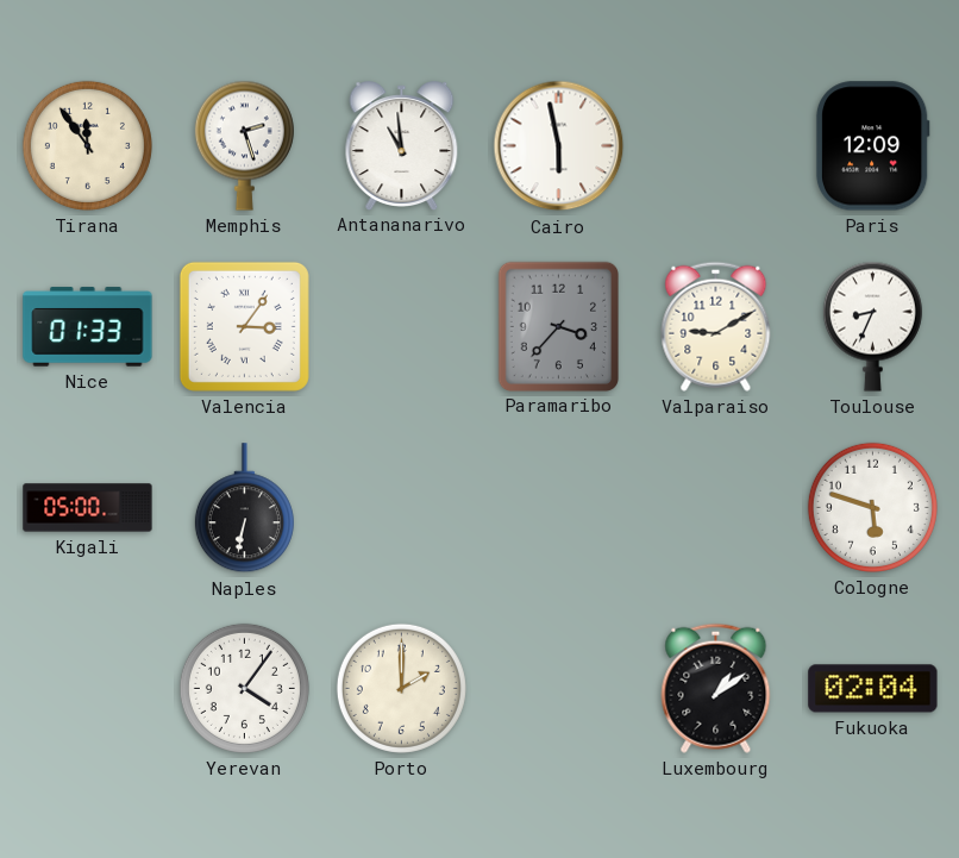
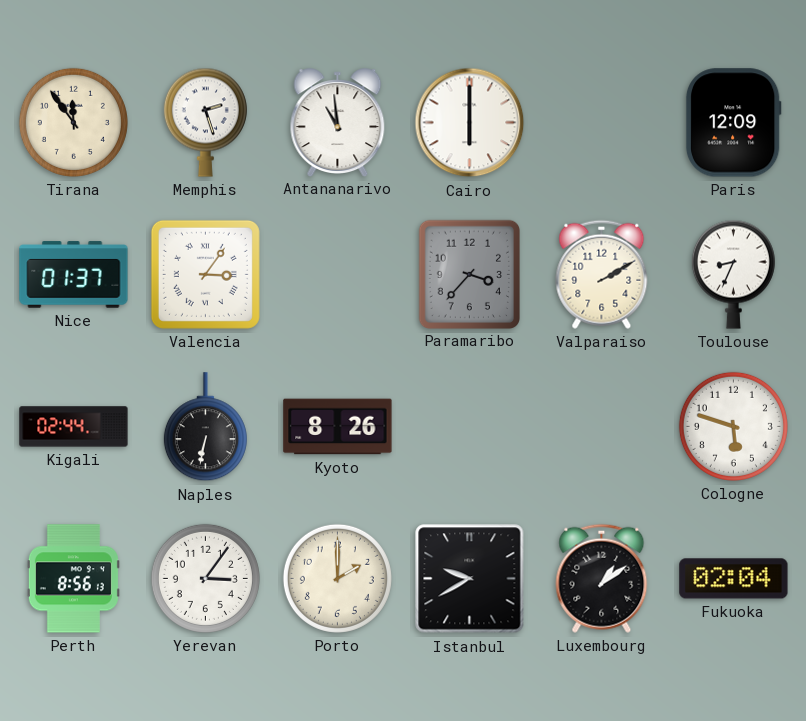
Cairo: 5:58 -> 6:00 (470, 123)
Nice: 01:33 -> 01:37 (74, 275)
Valparaiso: 9:10 -> 2:10 (602, 274)
Kigali: 05:00 -> 02:44 (74, 427)
Kyoto: none -> 8:26 (338, 427)
Perth: none -> 8:56 (73, 579)
Yerevan: 4:06 -> 3:06 (205, 578)
Istanbul: none -> 9:40 (470, 579)
